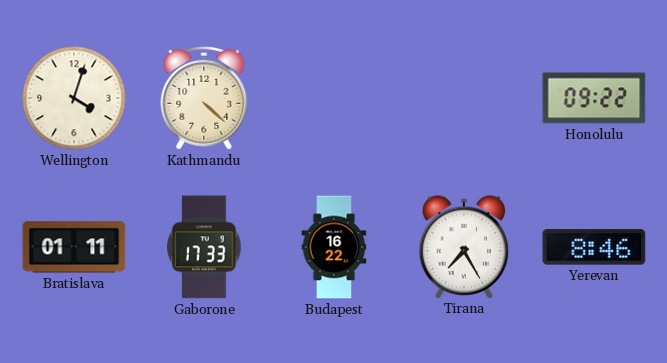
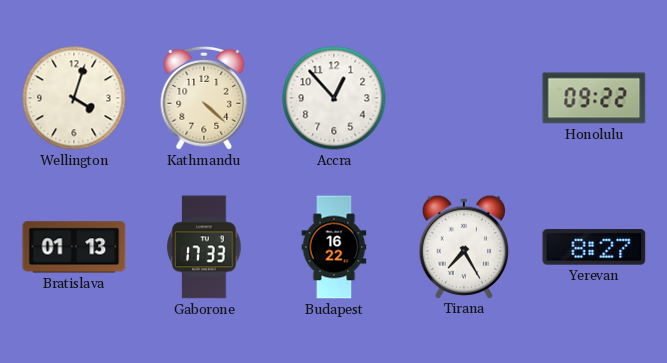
Accra: none -> 12:53 (334, 98)
Bratislava: 01:11 -> 01:13 (74, 247)
Yerevan: 8:46 -> 8:27 (594, 247)
